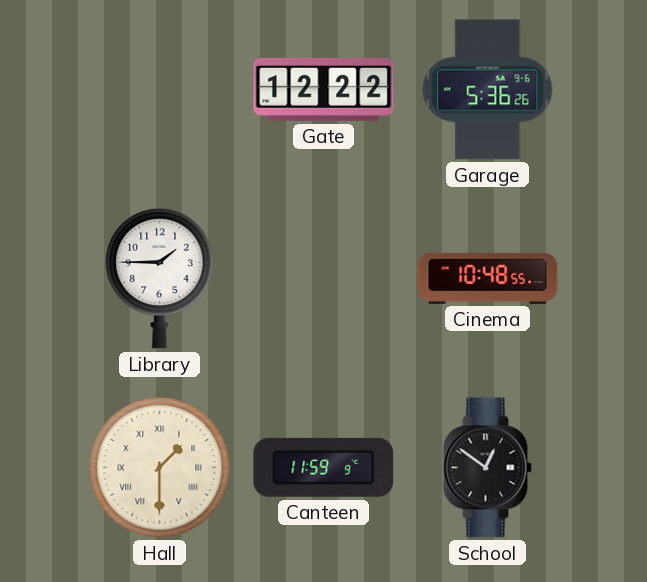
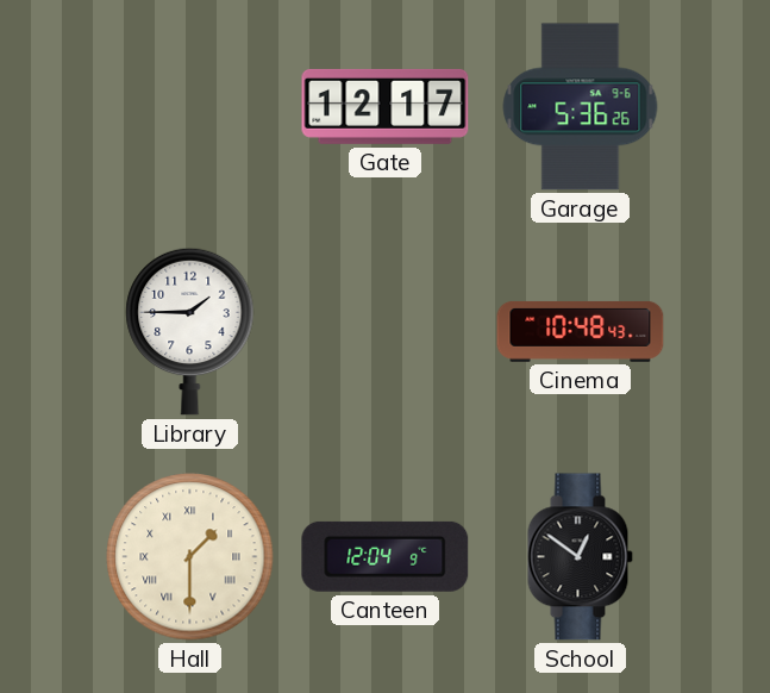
Gate: 12:22 -> 12:17 (386, 106)
Cinema: 10:48:55 -> 10:48:43 (581, 332)
Canteen: 11:59 -> 12:04 (386, 556)
